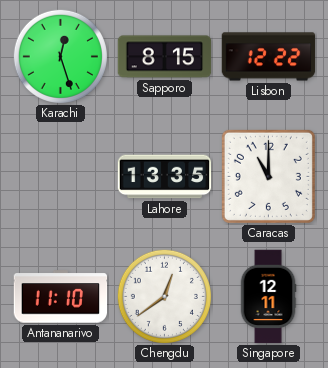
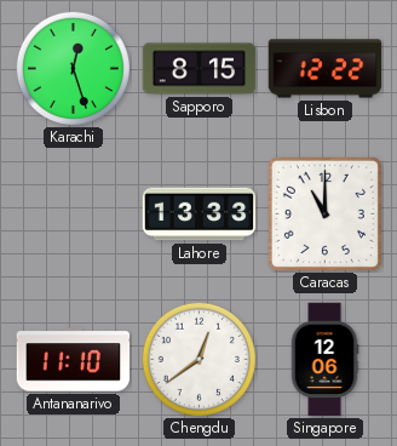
Lahore: 13:35 -> 13:33 (200, 215)
Singapore: 12:11 -> 12:06 (324, 360)
